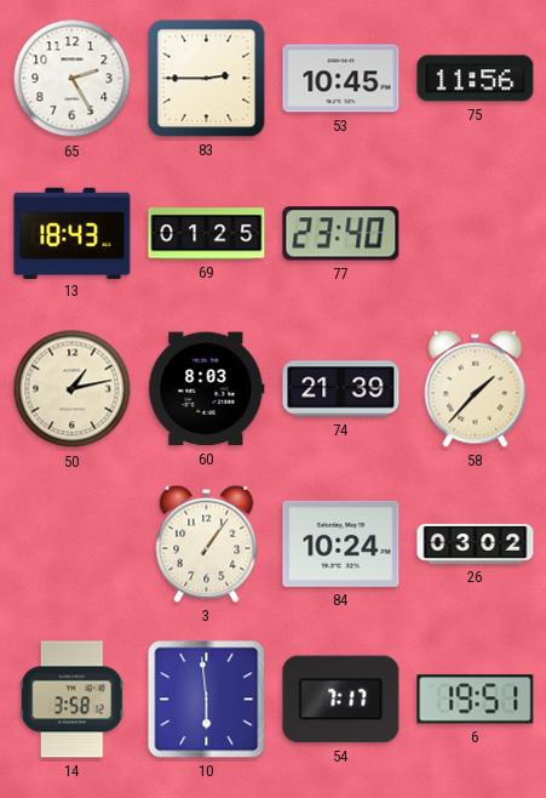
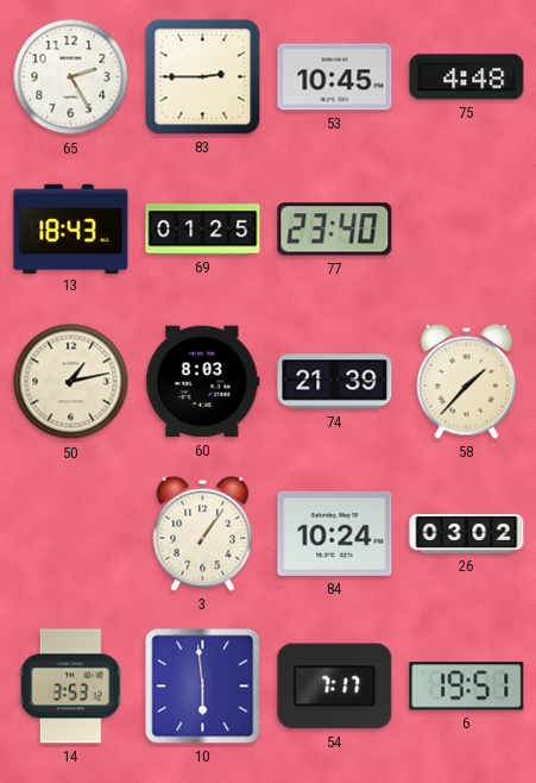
75: 11:56 -> 4:48 (467, 77)
14: 3:58 -> 3:53 (70, 687)
